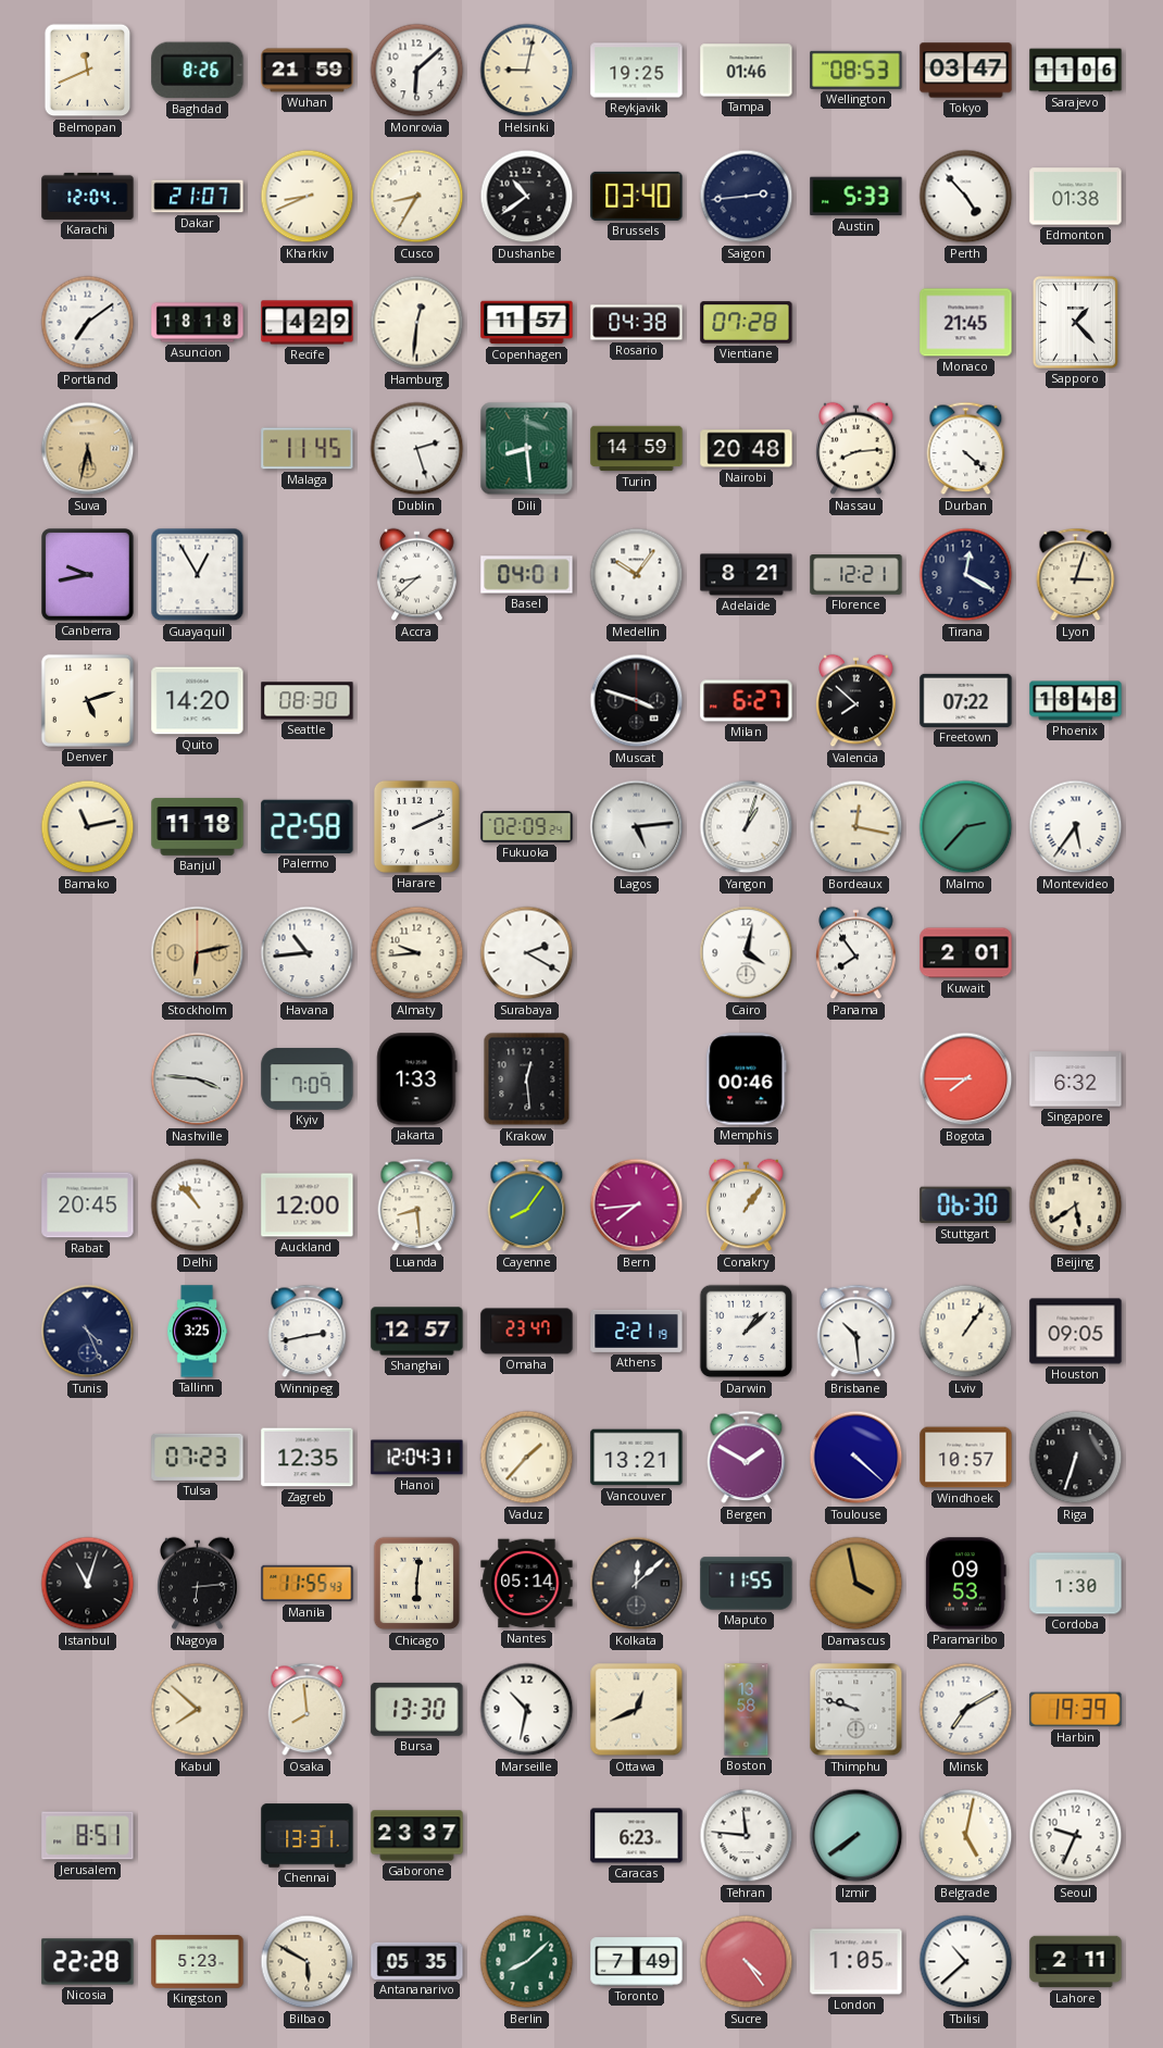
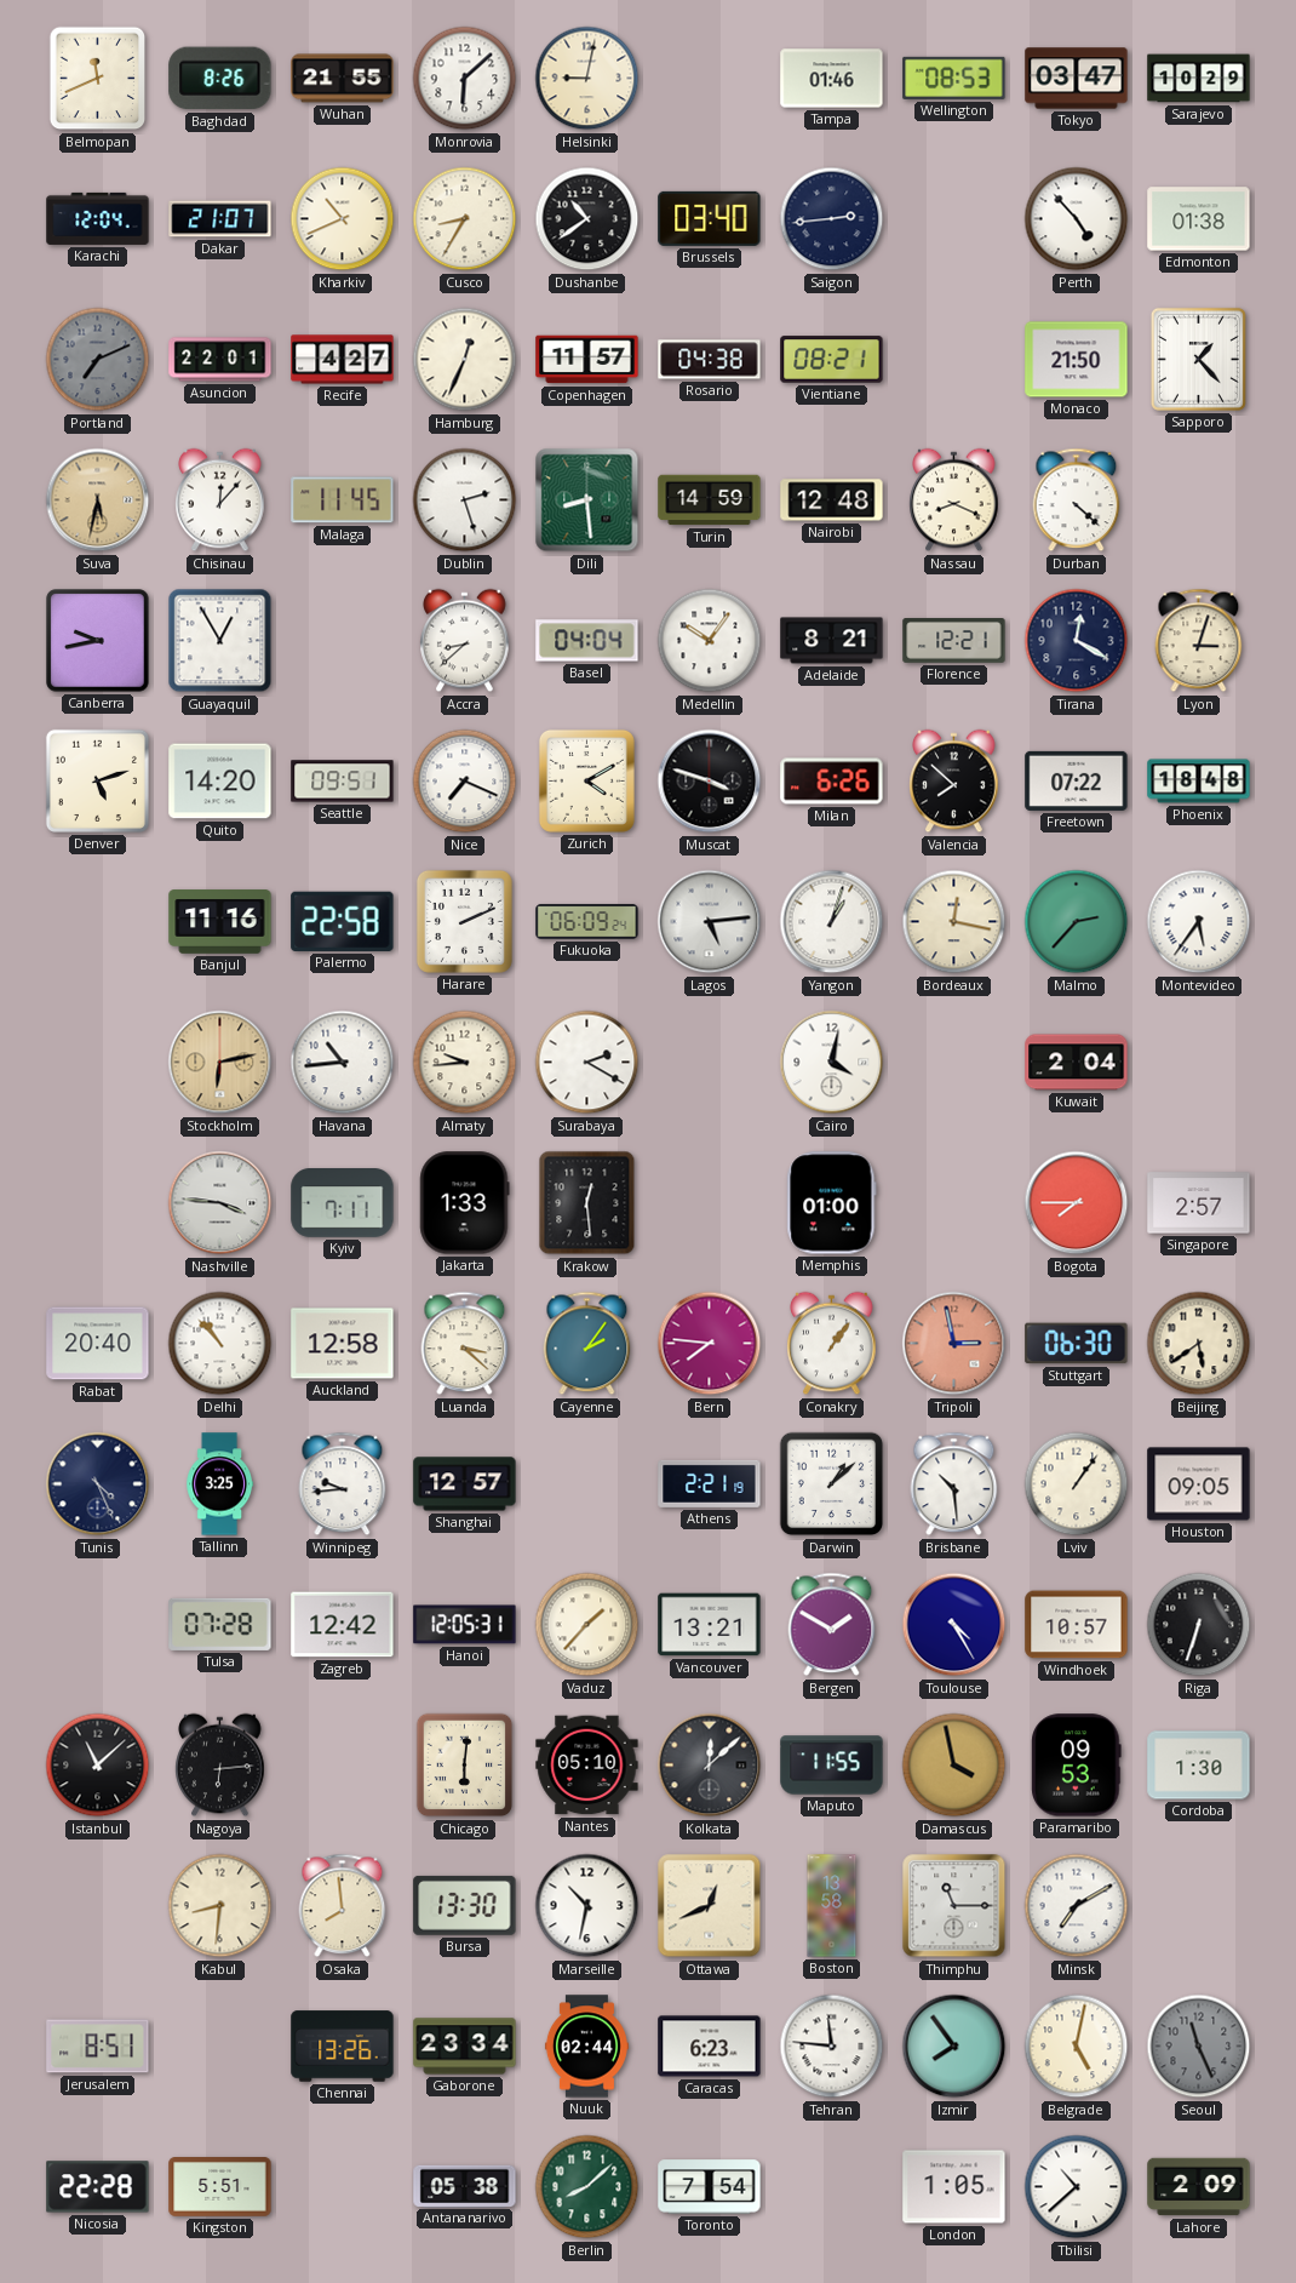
Wuhan: 21:59 -> 21:55 (343, 79)
Reykjavik: 19:25 -> none (637, 71)
Sarajevo: 11:06 -> 10:29 (1199, 79)
Kharkiv: 8:41 -> 10:41 (343, 219)
Austin: 5:33 -> none (856, 197)
Portland: 7:09 -> 7:11 (98, 360)
Portland dial: white -> grey (98, 360)
Asuncion: 18:18 -> 22:01 (220, 360)
Recife: 4:29 -> 4:27 (343, 360)
Hamburg: 12:31 -> 12:34 (465, 360)
Vientiane: 07:28 -> 08:21 (832, 360)
Monaco: 21:45 -> 21:50 (1077, 360)
Chisinau: none -> 12:07 (220, 500)
Nairobi: 20:48 -> 12:48 (832, 500)
Nassau: 8:14 -> 8:19 (954, 500)
Basel: 04:01 -> 04:04 (587, 641)
Seattle: 08:30 -> 09:51 (343, 782)
Nice: none -> 7:19 (465, 782)
Zurich: none -> 4:10 (586, 780)
Milan: 6:27 -> 6:26 (832, 782)
Bamako: 11:13 -> none (88, 827)
Banjul: 11:18 -> 11:16 (220, 922)
Fukuoka: 02:09 -> 06:09 (587, 922)
Panama: 7:54 -> none (856, 953)
Kuwait: 2:01 -> 2:04 (1077, 1063)
Kyiv: 7:09 -> 7:11 (343, 1203)
Memphis: 00:46 -> 01:00 (832, 1203)
Singapore: 6:32 -> 2:57 (1199, 1203)
Rabat: 20:45 -> 20:40 (98, 1344)
Auckland: 12:00 -> 12:58 (343, 1344)
Luanda: 8:29 -> 3:22 (465, 1344)
Cayenne: 8:06 -> 2:06 (587, 1344)
Bern: 7:44 -> 7:46 (710, 1344)
Tripoli: none -> 2:58 (954, 1344)
Winnipeg: 2:43 -> 9:44 (343, 1484)
Omaha: 23:47 -> none (527, 1332)
Tulsa: 07:23 -> 07:28 (220, 1624)
Zagreb: 12:35 -> 12:42 (343, 1625)
Hanoi: 12:04 -> 12:05 (465, 1625)
Toulouse: 4:22 -> 4:25 (954, 1625)
Istanbul: 11:03 -> 11:08 (98, 1766)
Manila: 11:55 -> none (308, 1584)
Nantes: 05:14 -> 05:10 (587, 1766)
Kabul: 7:52 -> 8:31 (220, 1906)
Thimphu: 9:48 -> 11:15 (954, 1906)
Harbin: 19:39 -> none (1076, 1710)
Chennai: 13:31 -> 13:26 (343, 2047)
Gaborone: 23:37 -> 23:34 (465, 2047)
Nuuk: none -> 02:44 (586, 2047)
Izmir: 7:39 -> 7:54 (954, 2047)
Seoul: 9:34 -> 11:26 (1199, 2047)
Seoul dial: white -> grey (1199, 2047)
Kingston: 5:23 -> 5:51 (220, 2187)
Bilbao: 5:50 -> none (308, 1962)
Antananarivo: 05:35 -> 05:38 (465, 2186)
Toronto: 7:49 -> 7:54 (710, 2187)
Sucre: 4:24 -> none (747, 1962)
Lahore: 2:11 -> 2:09 (1199, 2187)
